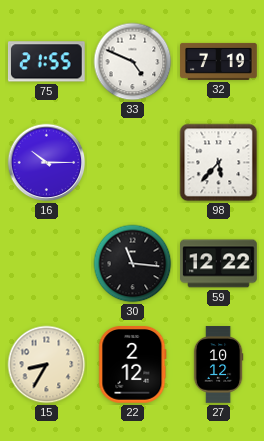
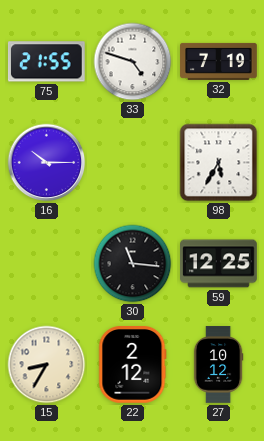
33: 4:49 -> 4:48 (133, 62)
98: 5:37 -> 5:35 (219, 163)
59: 12:22 -> 12:25 (219, 264)
